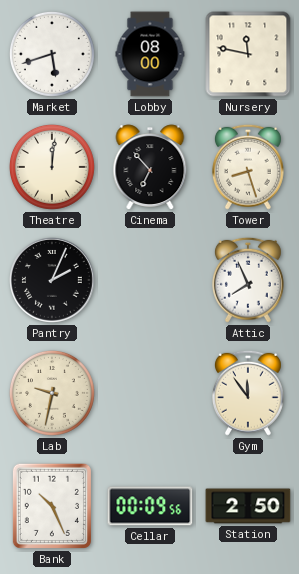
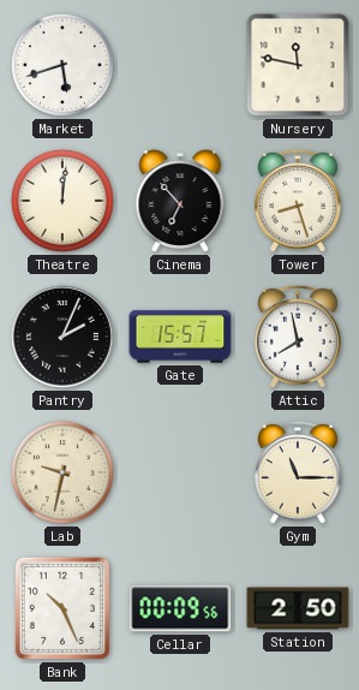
Lobby: 08:00 -> none (150, 54)
Gate: none -> 15:57 (180, 337)
Attic: 7:56 -> 7:58 (298, 337)
Gym: 11:54 -> 11:15 (298, 472)
